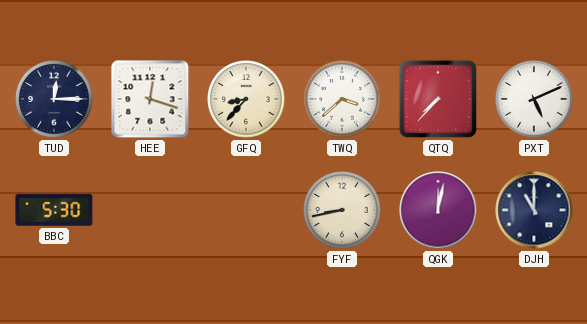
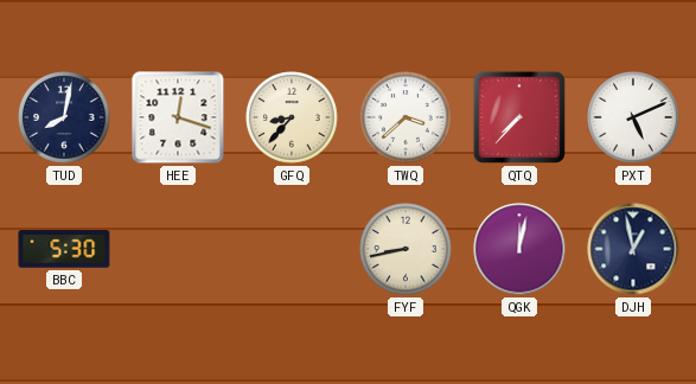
TUD: 12:15 -> 8:02 (64, 117)
DJH: 11:00 -> 12:58 (633, 249)
